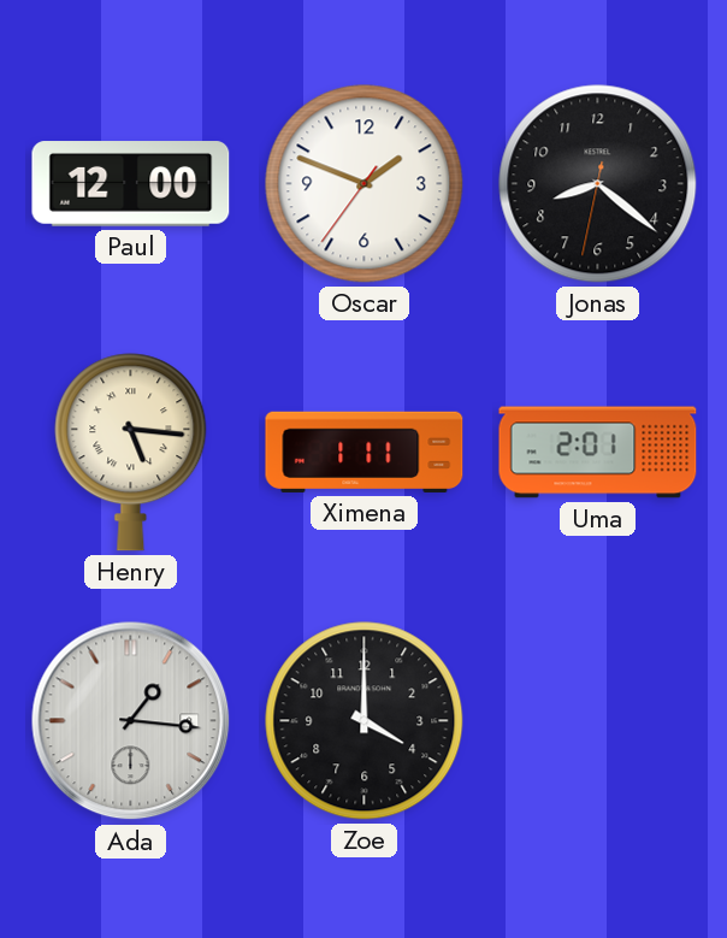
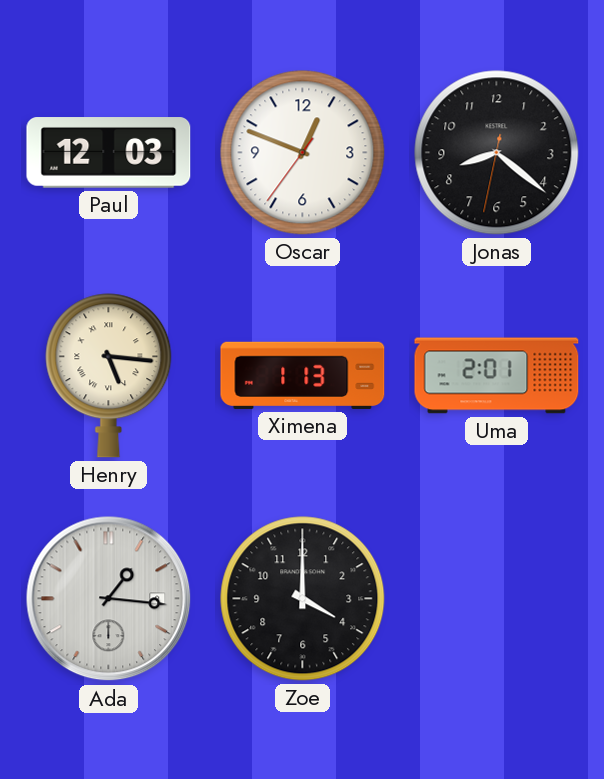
Paul: 12:00 -> 12:03 (109, 153)
Oscar: 1:48 -> 12:48 (303, 153)
Ximena: 1:11 -> 1:13 (303, 375)
